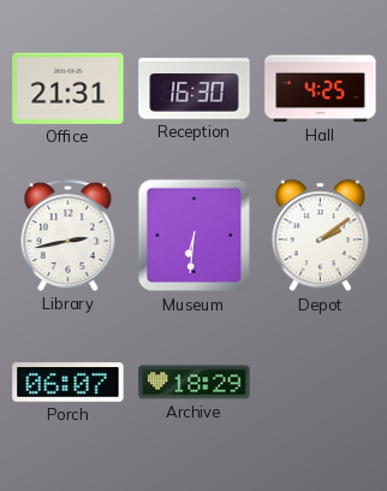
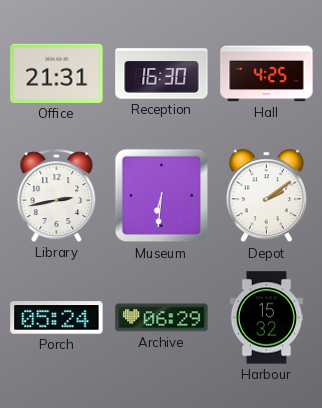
Porch: 06:07 -> 05:24 (57, 318)
Archive: 18:29 -> 06:29 (162, 318)
Harbour: none -> 15:32 (267, 318)
